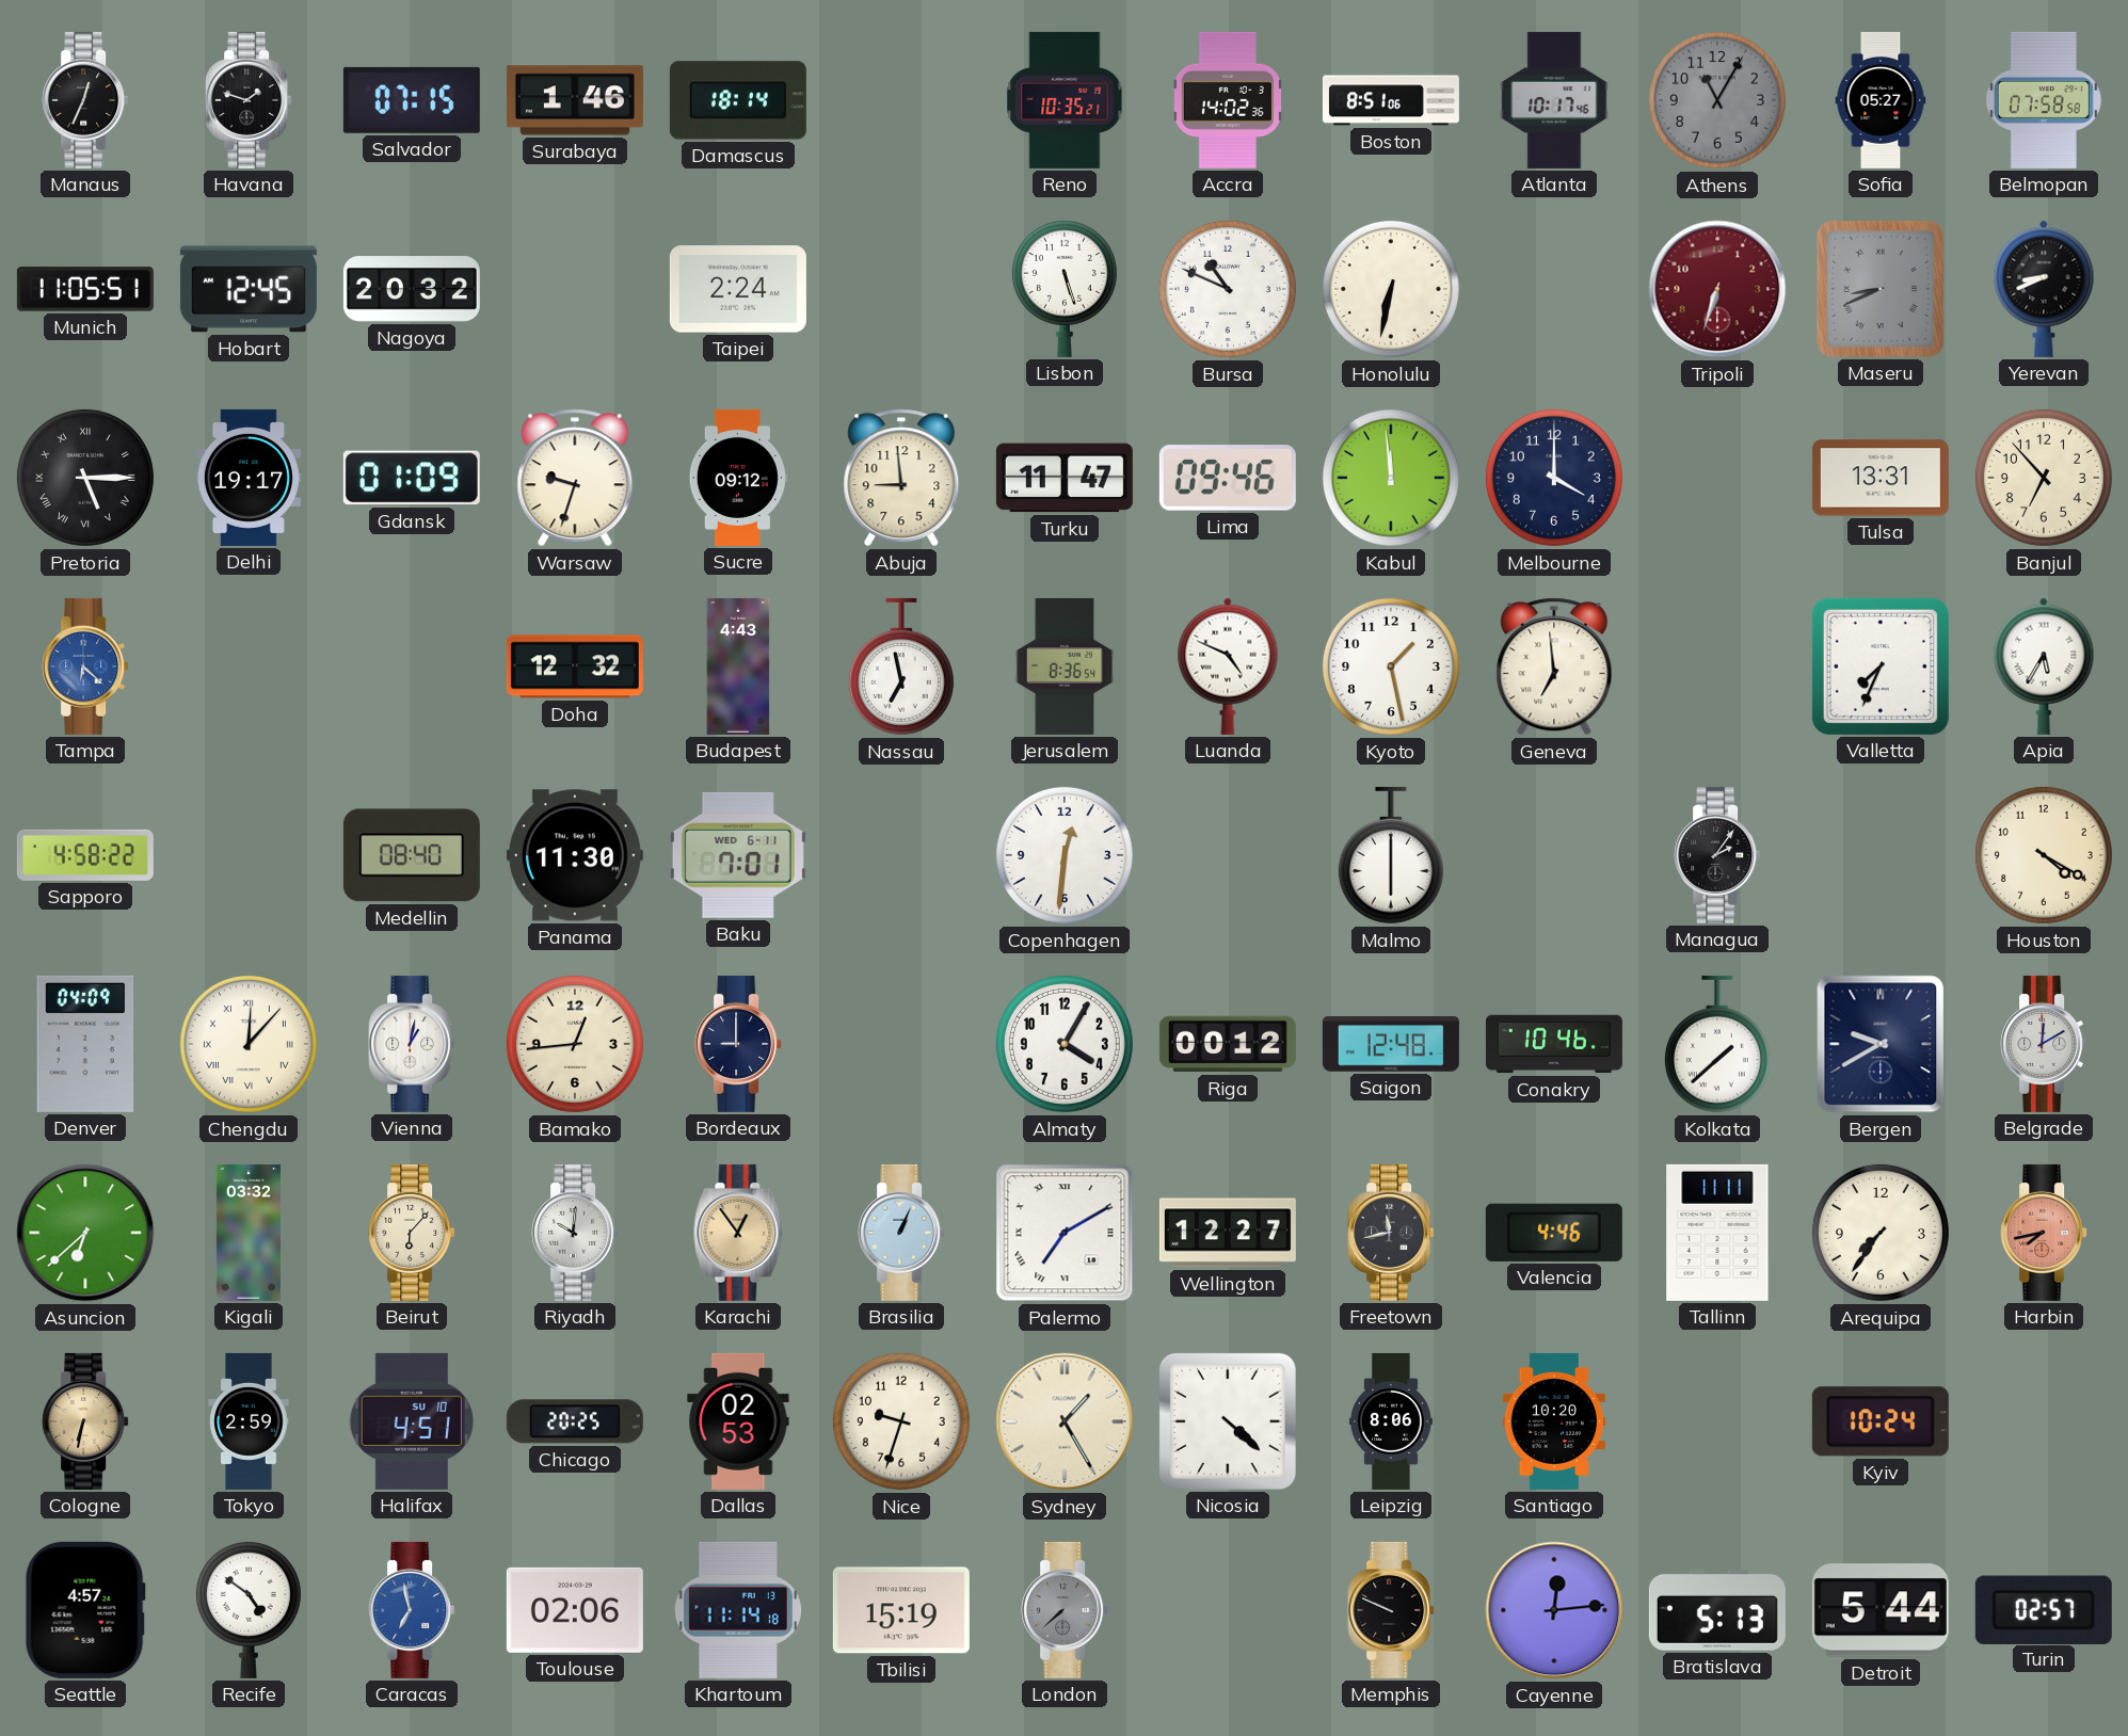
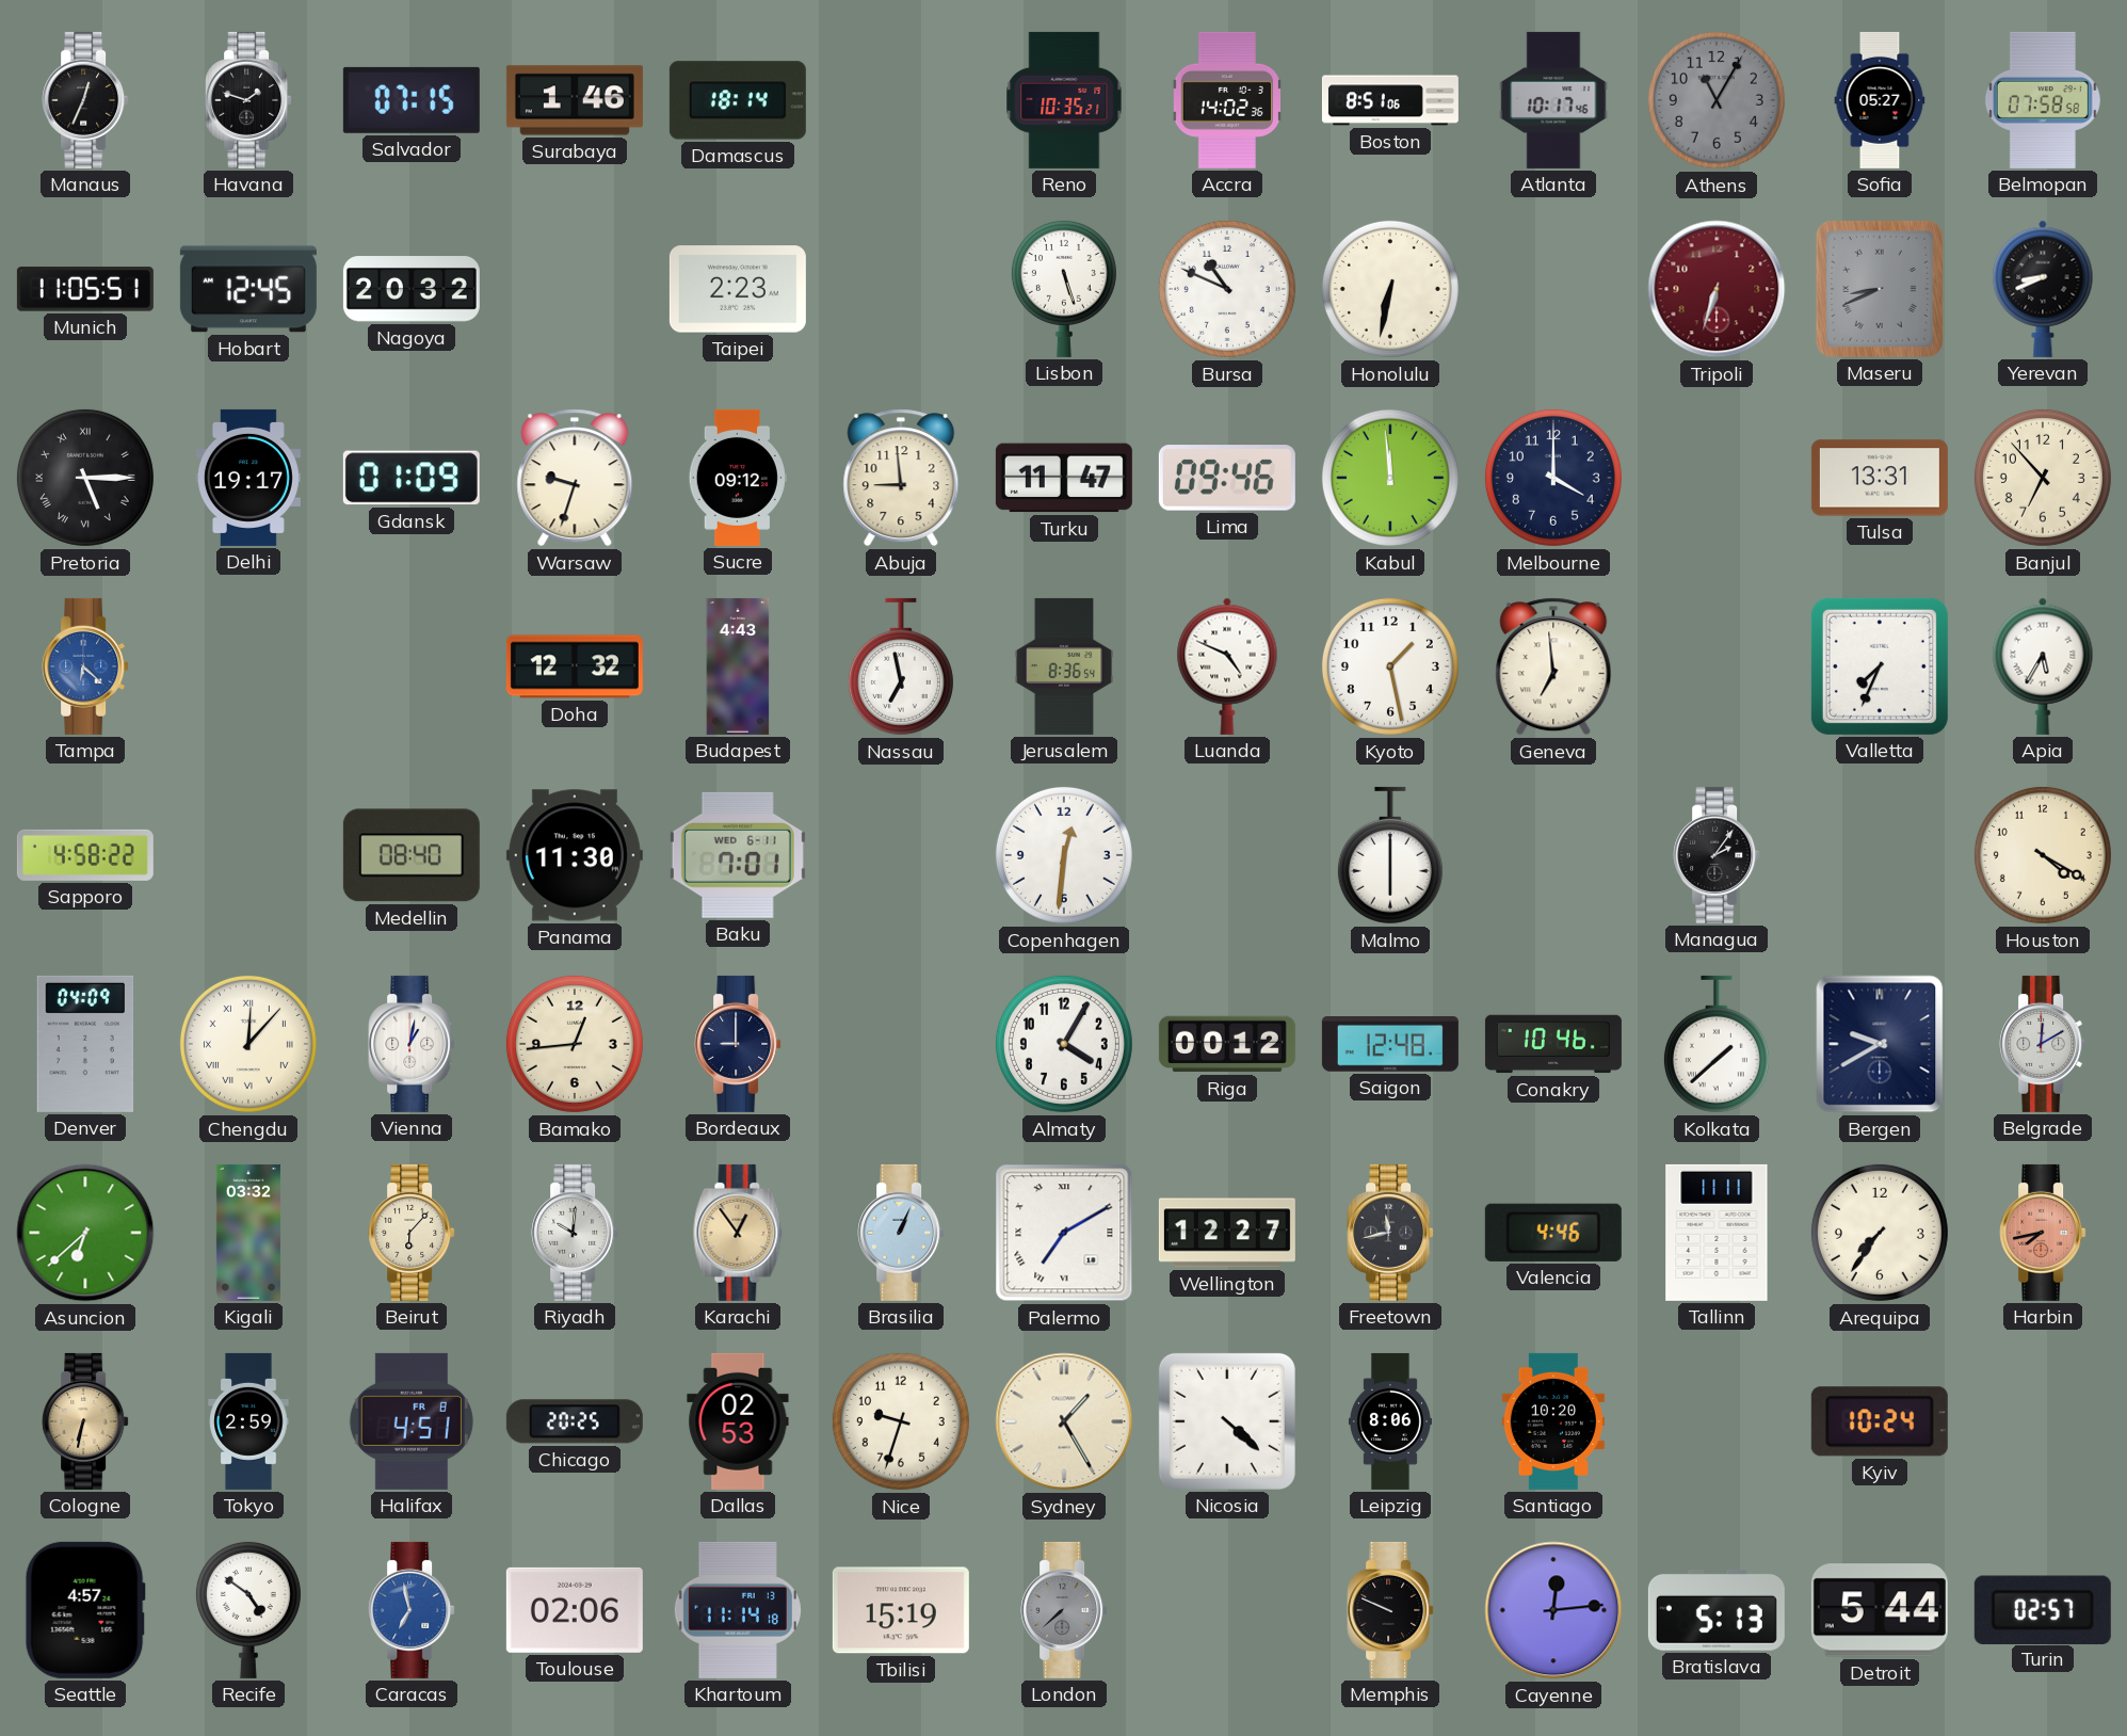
Taipei: 2:24 -> 2:23 (738, 289)
Halifax date: SU 10 -> FR 8 (412, 1421)
